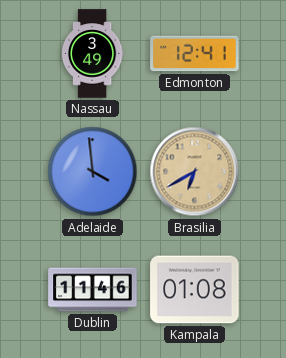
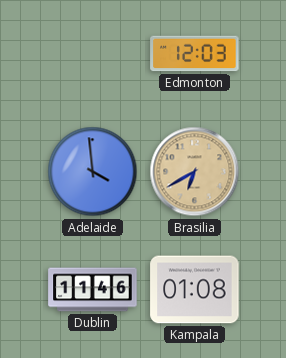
Nassau: 3:49 -> none (92, 54)
Edmonton: 12:41 -> 12:03 (195, 54)
